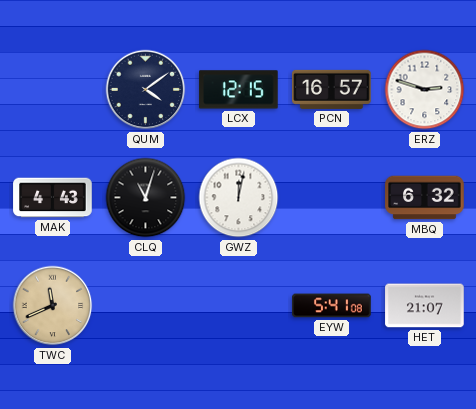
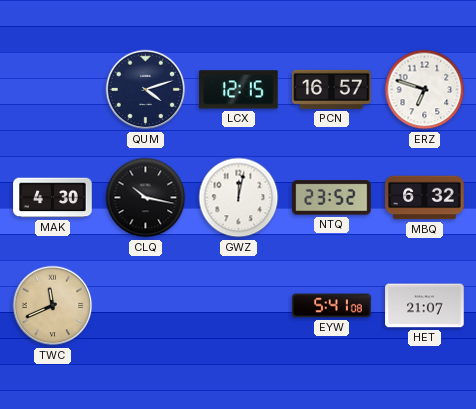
QUM: 4:09 -> 4:12 (146, 90)
ERZ: 2:48 -> 6:48 (425, 90)
MAK: 4:43 -> 4:30 (53, 198)
CLQ: 11:03 -> 10:17 (146, 198)
NTQ: none -> 23:52 (332, 198)
